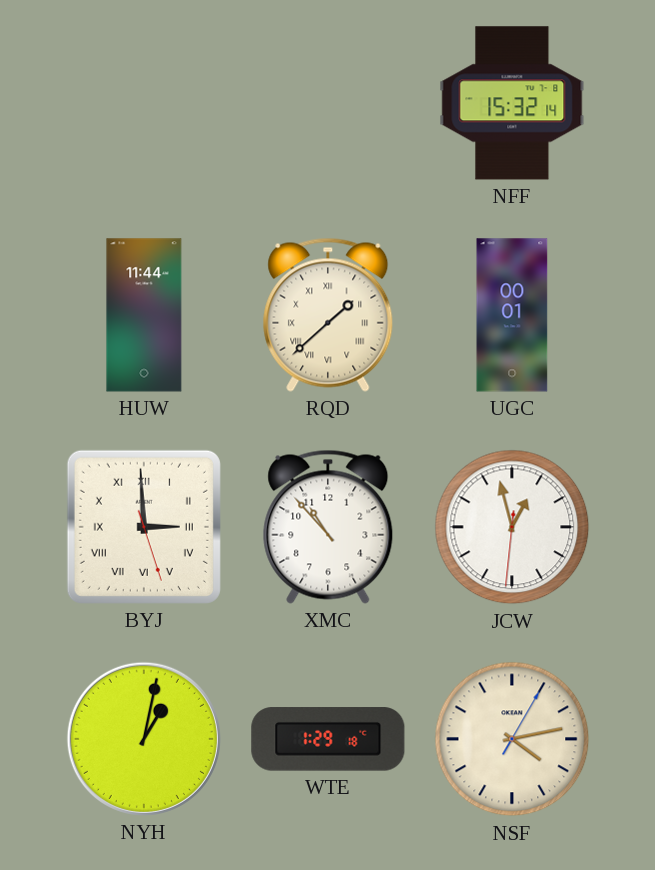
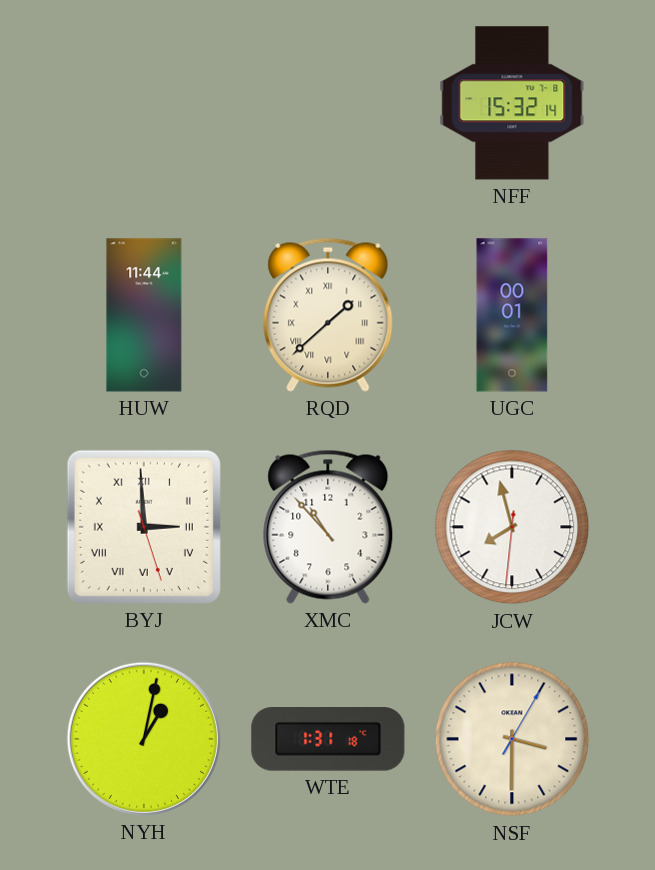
JCW: 12:57 -> 7:57 (512, 527)
WTE: 1:29 -> 1:31 (328, 739)
NSF: 4:13 -> 3:30 (512, 739)
